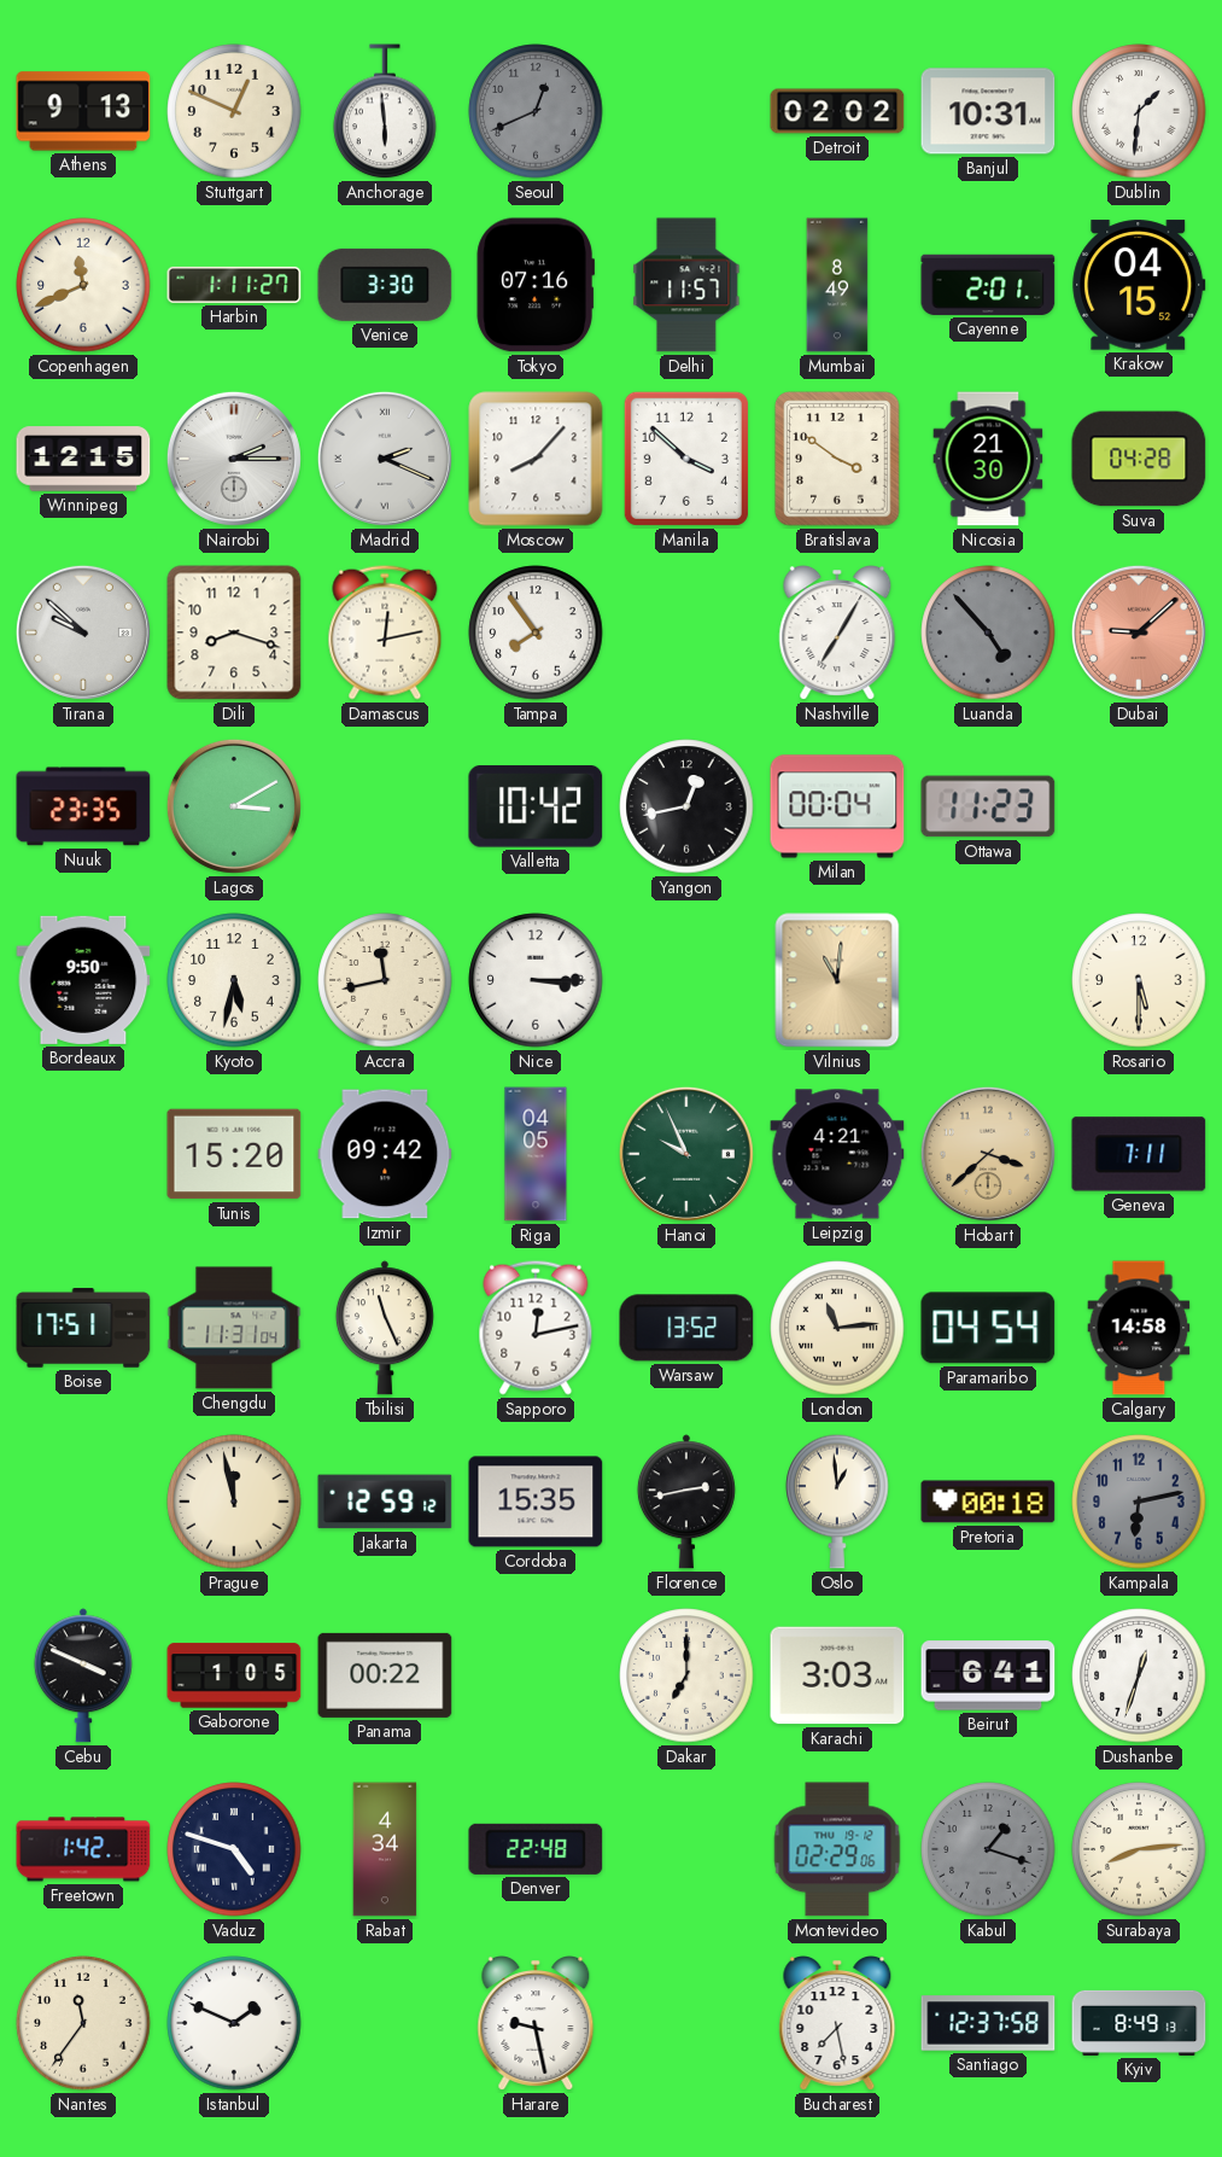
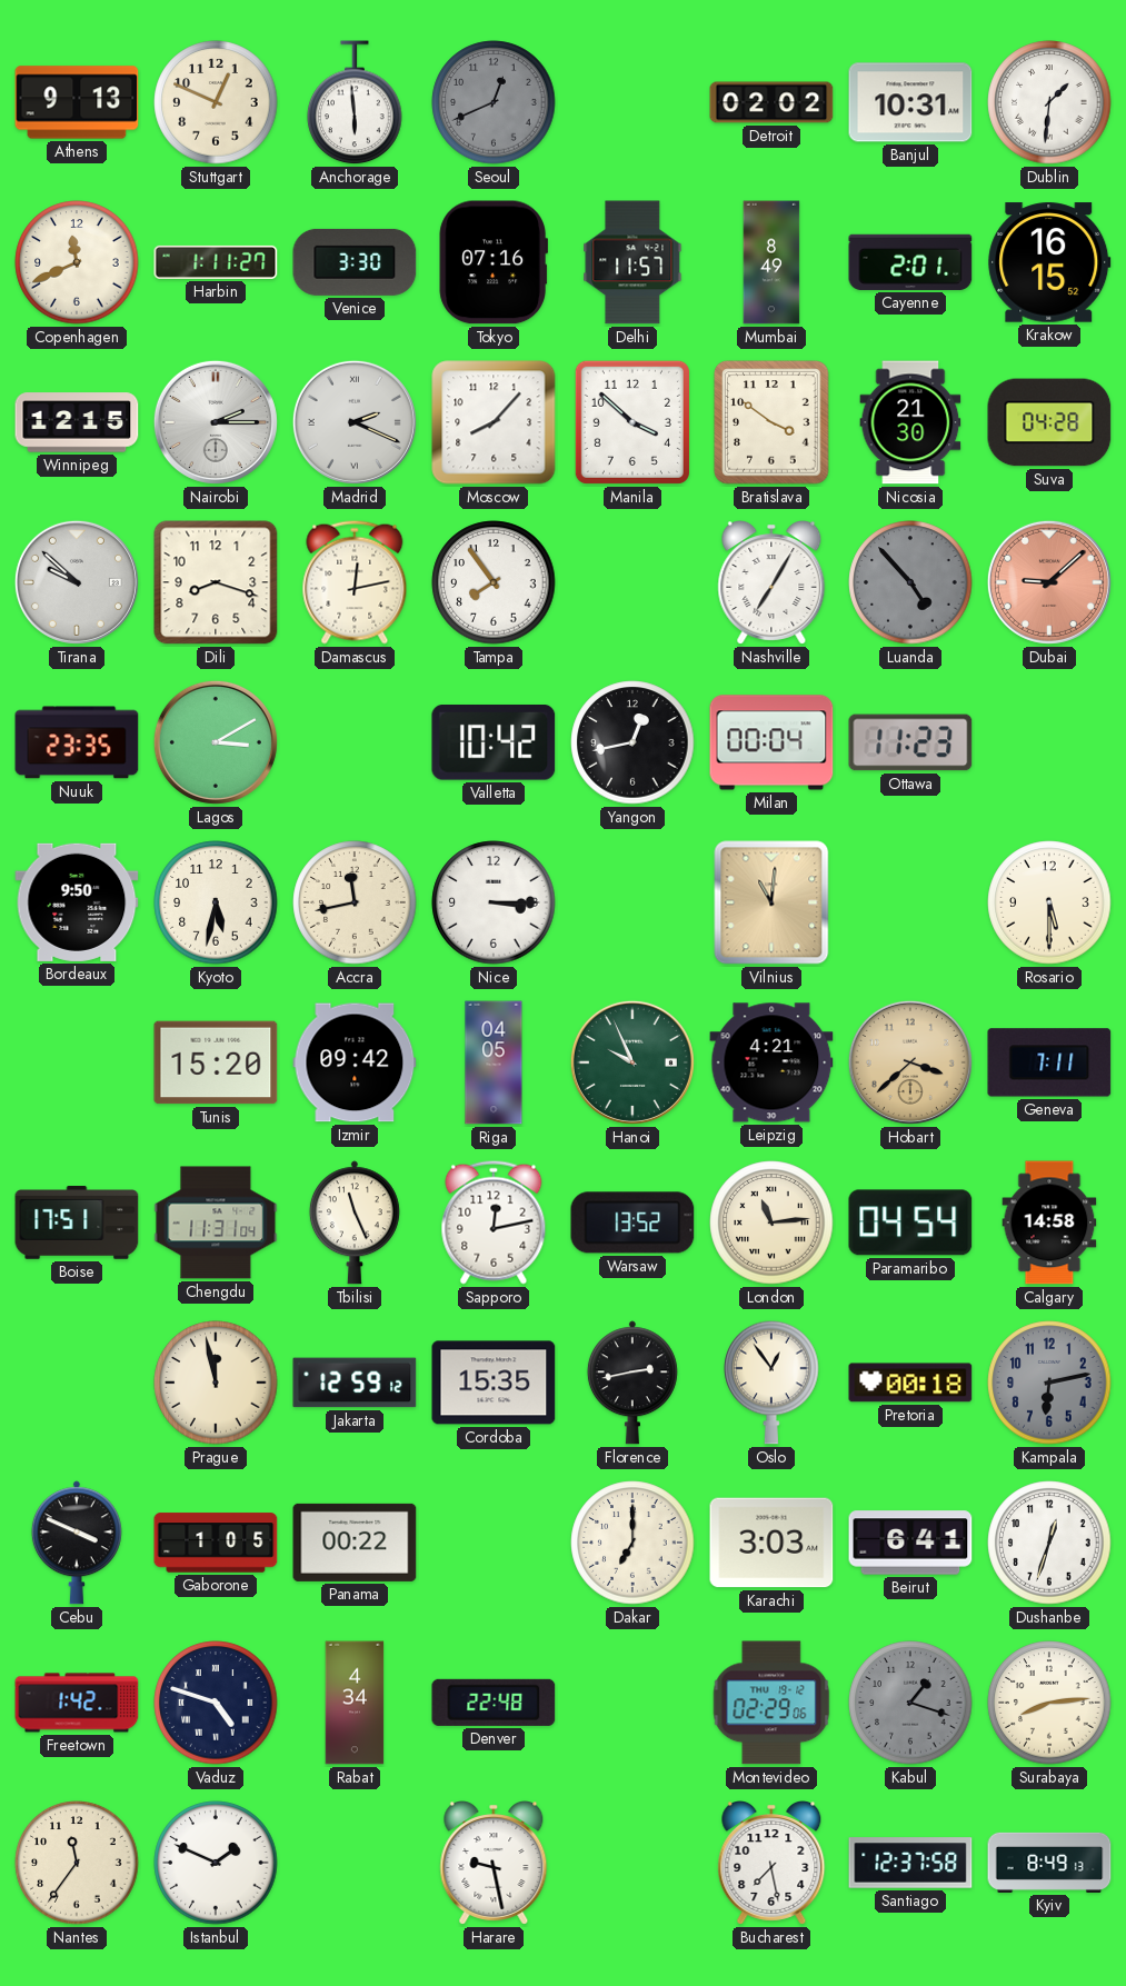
Krakow: 04:15 -> 16:15 (1049, 262)
Oslo: 12:59 -> 12:54 (771, 1383)
